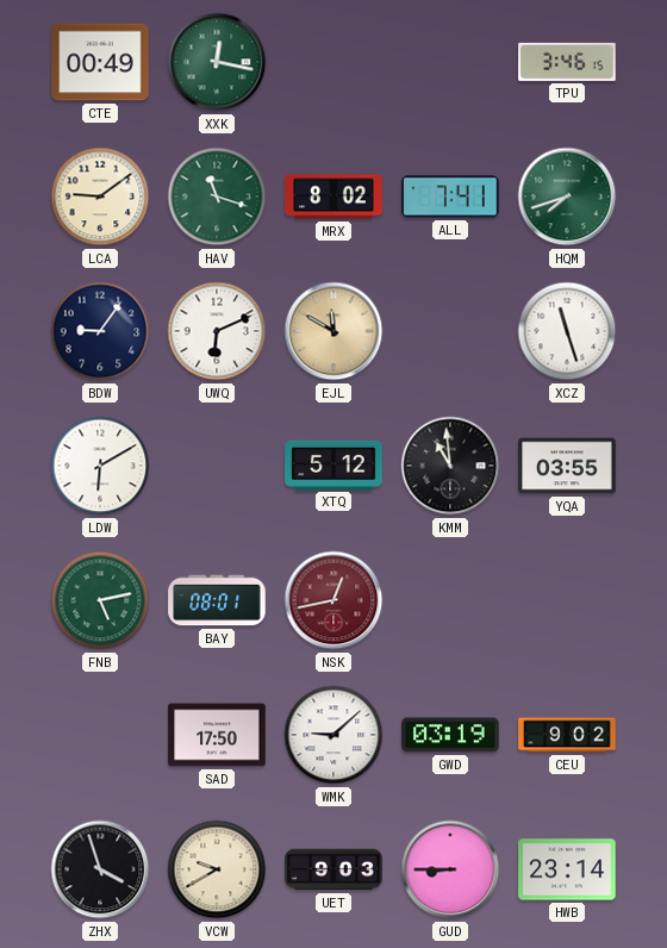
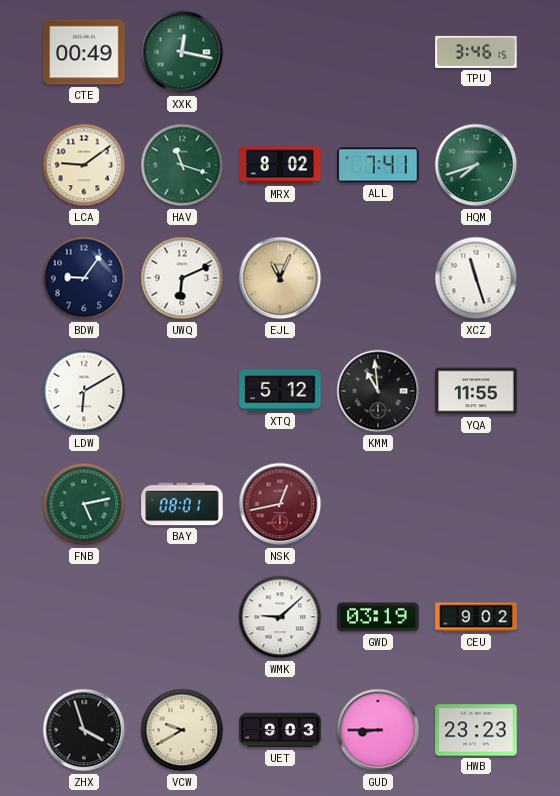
EJL: 11:50 -> 11:04 (280, 278)
YQA: 03:55 -> 11:55 (476, 391)
SAD: 17:50 -> none (217, 735)
HWB: 23:14 -> 23:23 (476, 730)
